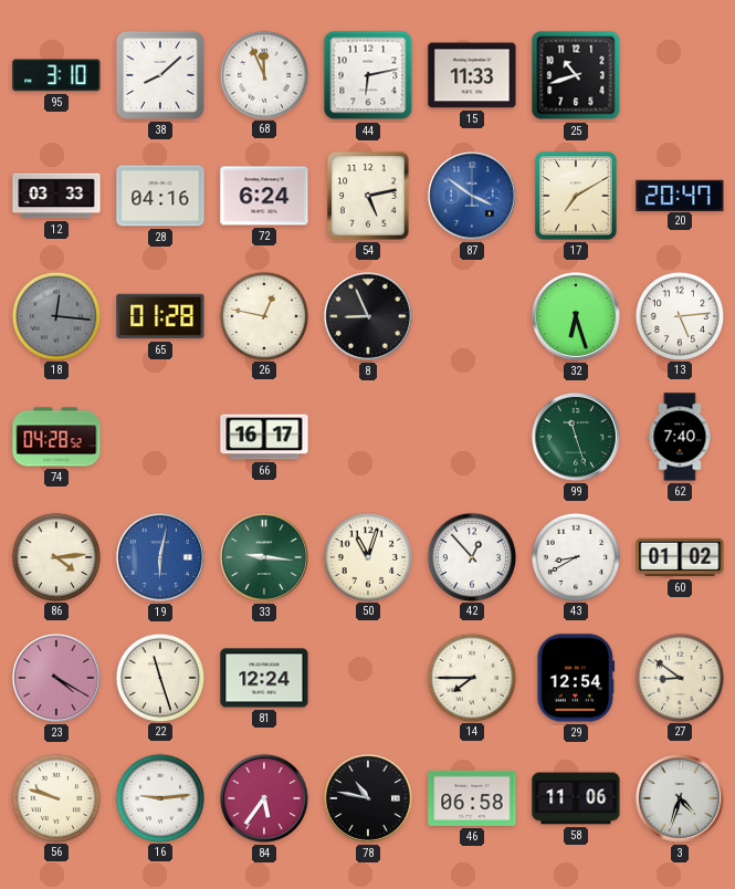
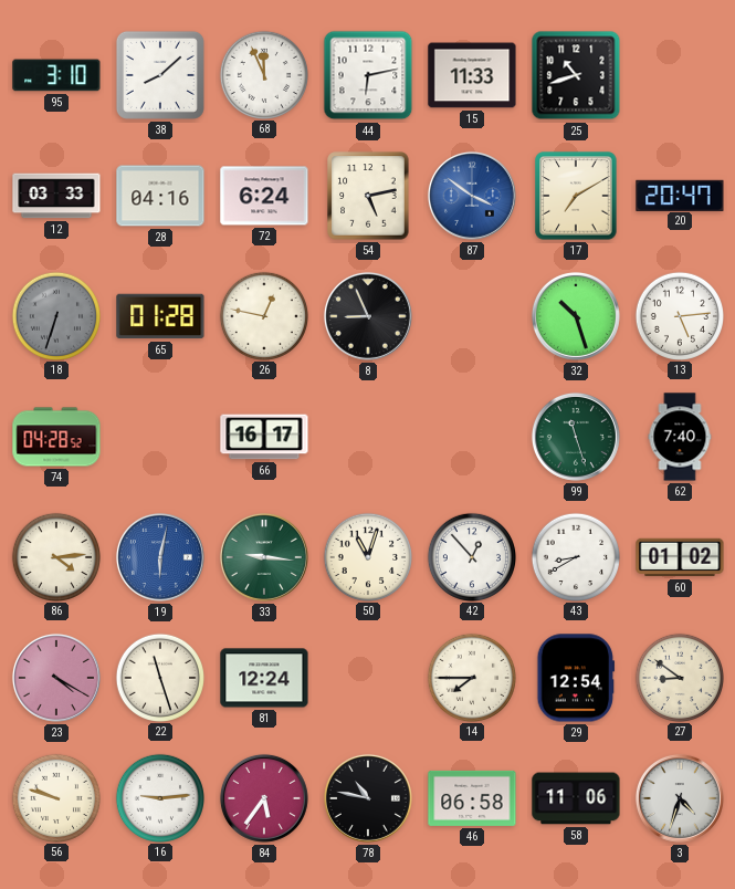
18: 12:16 -> 6:33 (55, 315)
32: 6:27 -> 10:27 (576, 316)
